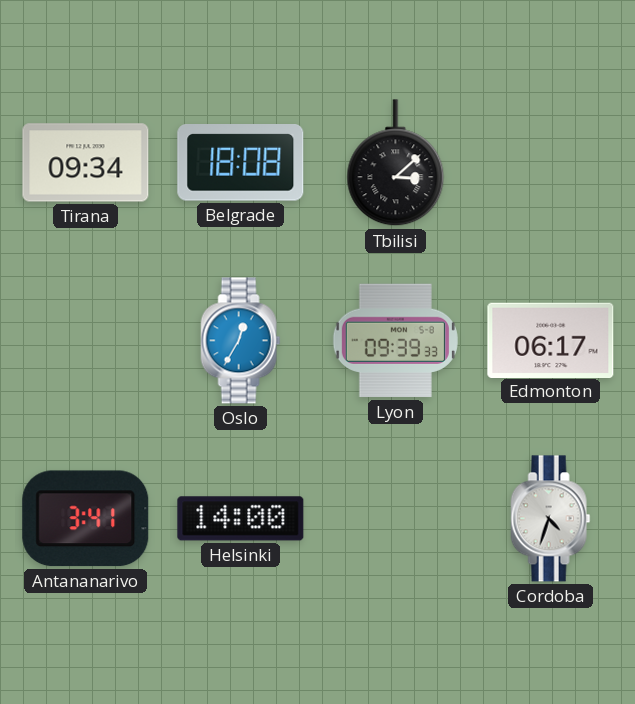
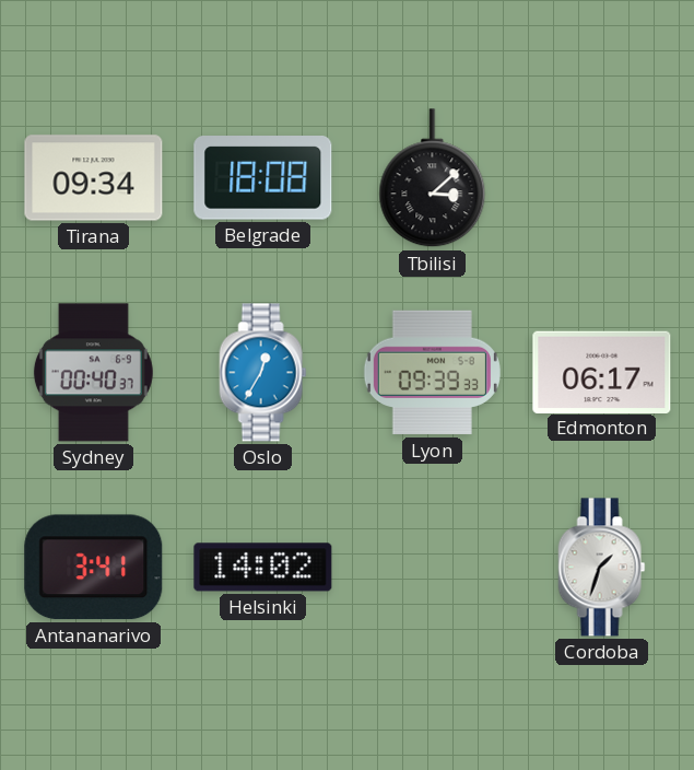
Sydney: none -> 00:40 (93, 373)
Helsinki: 14:00 -> 14:02 (263, 568)
Cordoba: 4:33 -> 1:33 (602, 568)
